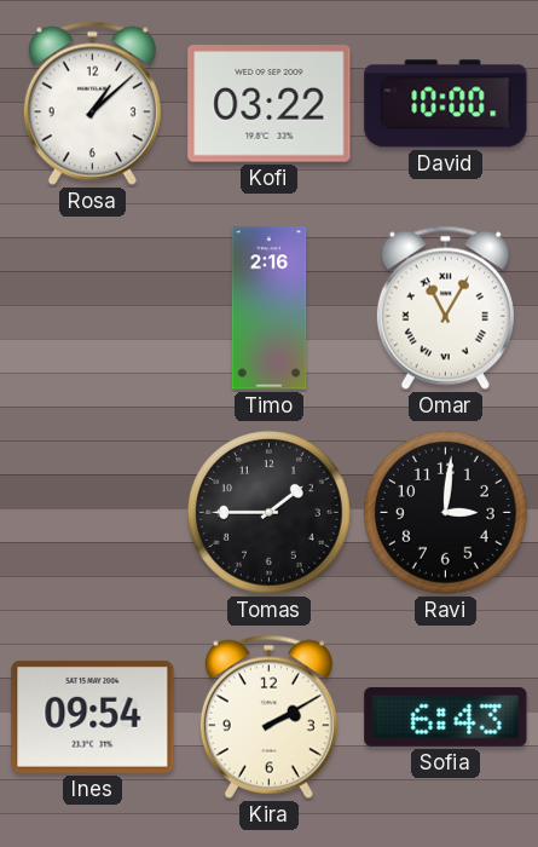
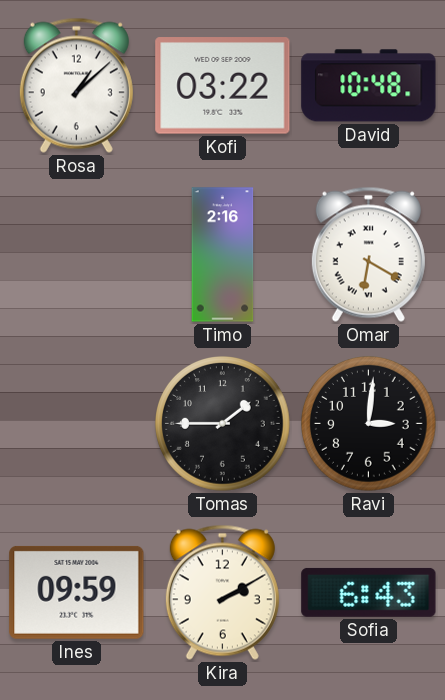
David: 10:00 -> 10:48 (369, 86)
Omar: 11:05 -> 6:20 (368, 254)
Ines: 09:54 -> 09:59 (77, 592)
